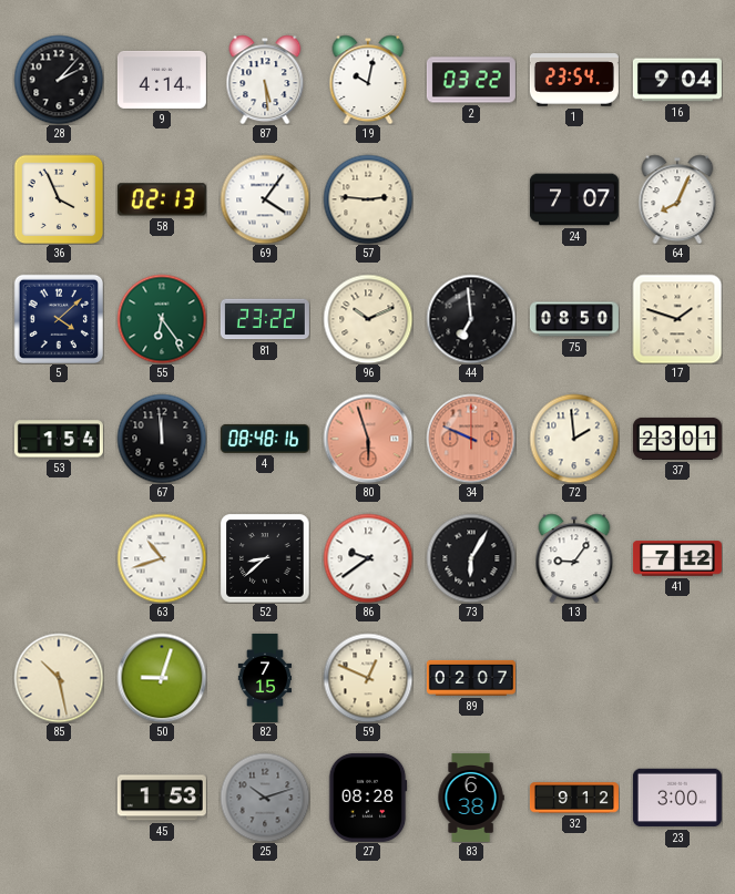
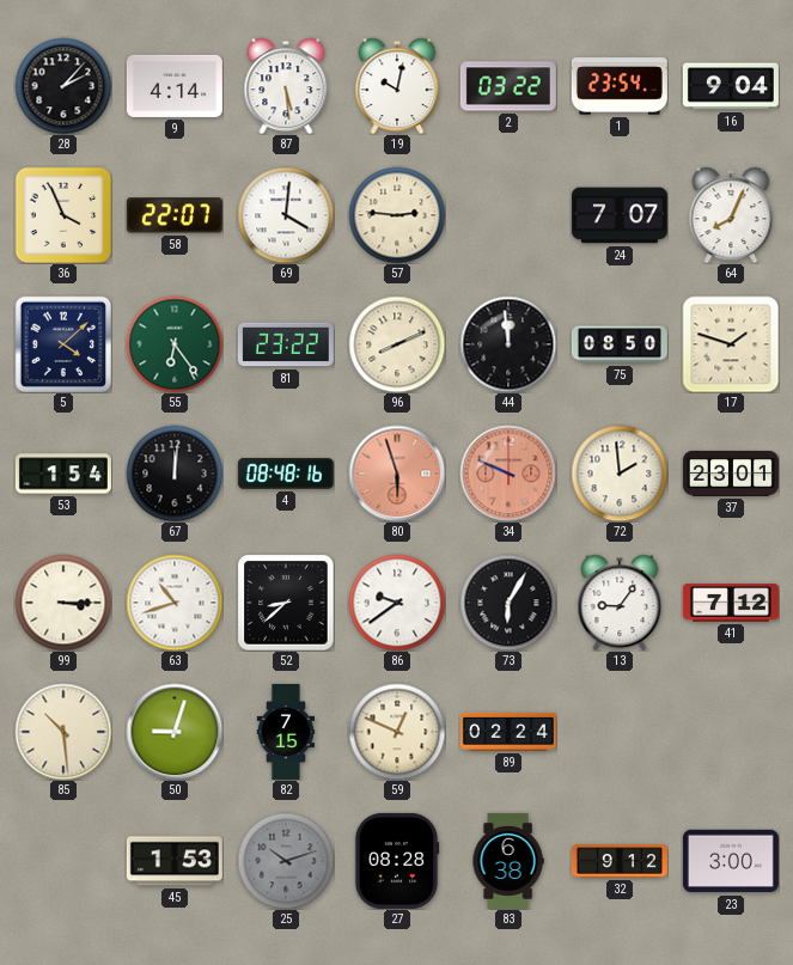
58: 02:13 -> 22:07 (175, 215)
69: 4:06 -> 4:01 (286, 215)
96: 10:11 -> 8:11 (397, 344)
44: 6:59 -> 11:59 (508, 344)
67: 11:59 -> 12:01 (175, 474)
99: none -> 3:15 (63, 603)
85: 10:28 -> 10:29 (63, 732)
89: 02:07 -> 02:24 (508, 732)
